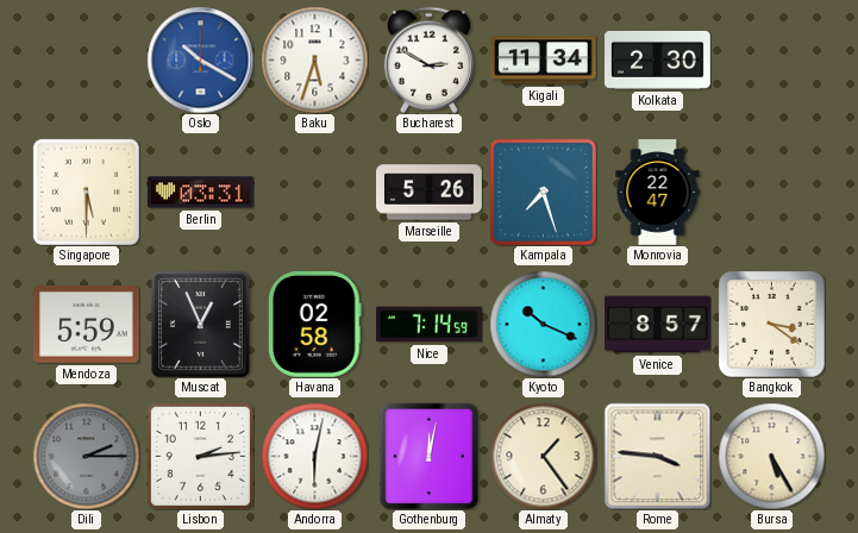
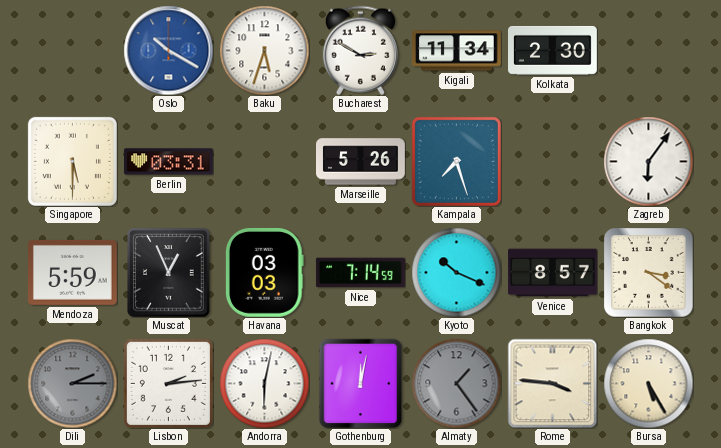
Monrovia: 22:47 -> none (658, 193)
Zagreb: none -> 6:06 (648, 161)
Havana: 02:58 -> 03:03 (264, 272)
Almaty dial: cream -> grey (456, 383)
